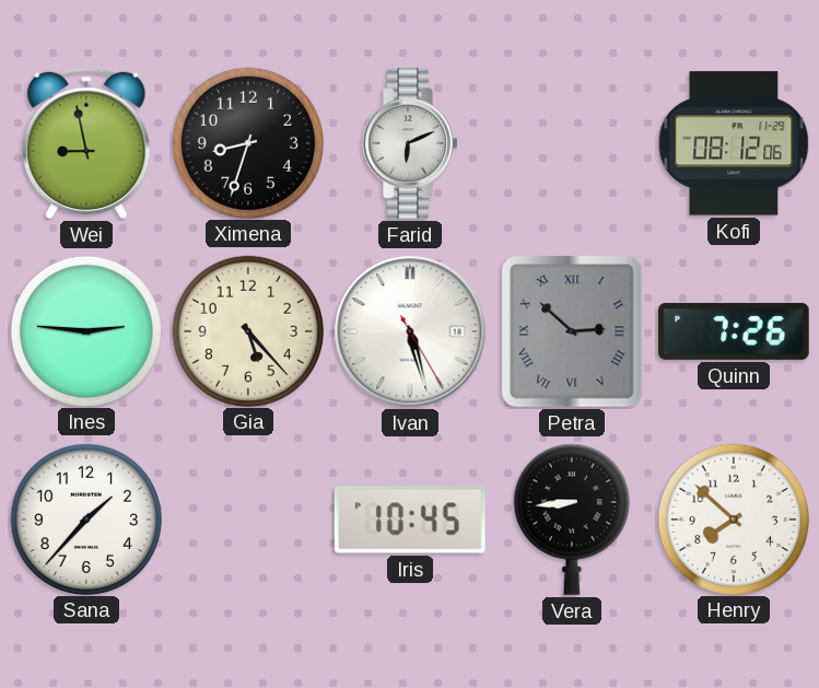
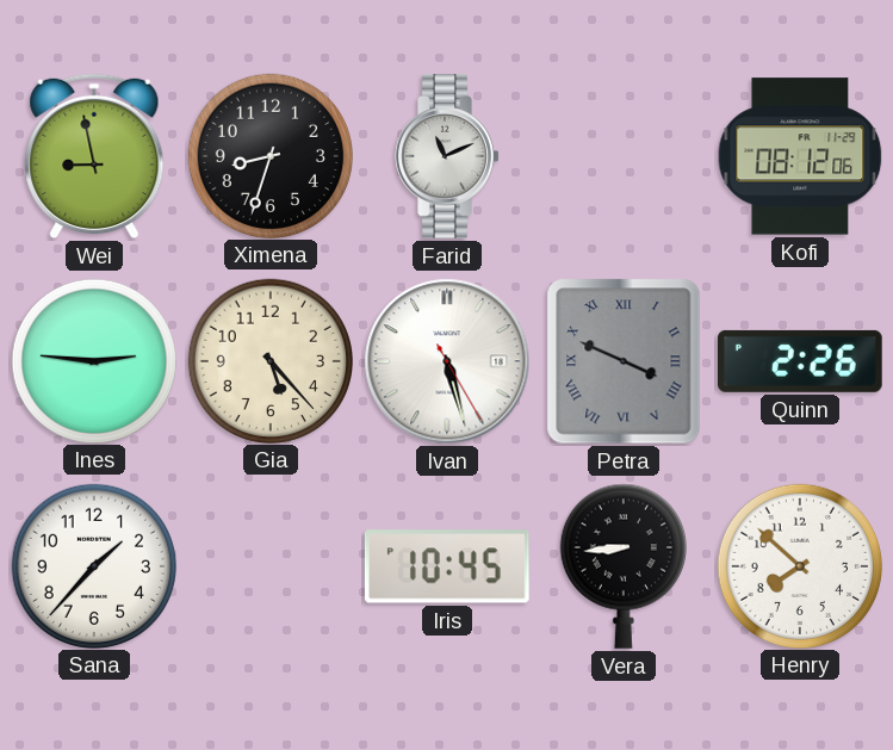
Farid: 6:11 -> 11:11 (447, 157)
Petra: 2:52 -> 3:49 (624, 361)
Quinn: 7:26 -> 2:26 (801, 361)
